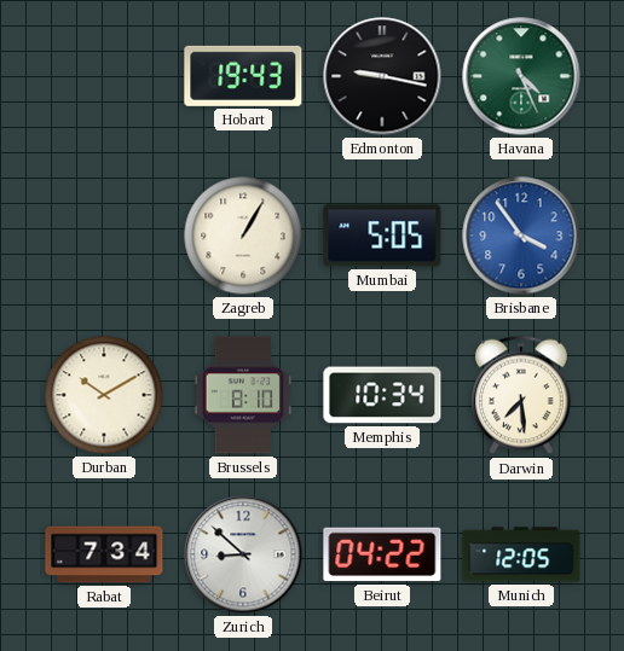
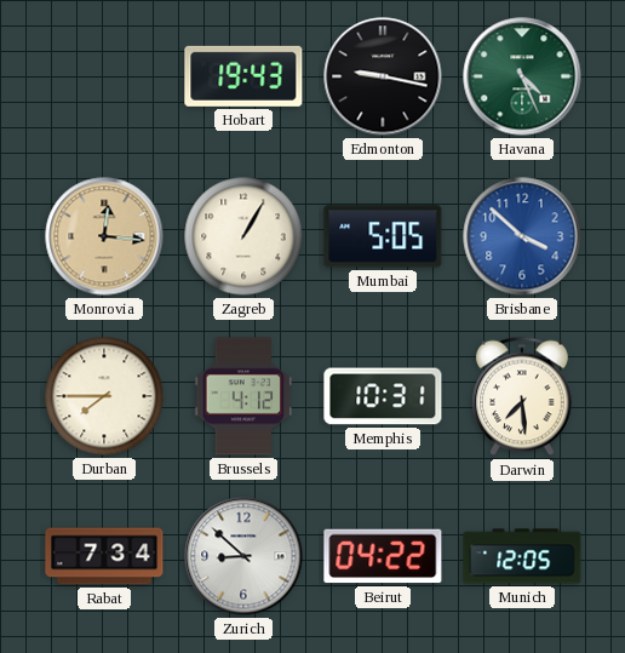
Monrovia: none -> 12:16 (104, 236)
Brisbane: 3:54 -> 3:52 (522, 236)
Durban: 10:10 -> 7:45 (104, 396)
Brussels: 8:10 -> 4:12 (243, 396)
Memphis: 10:34 -> 10:31 (383, 396)
